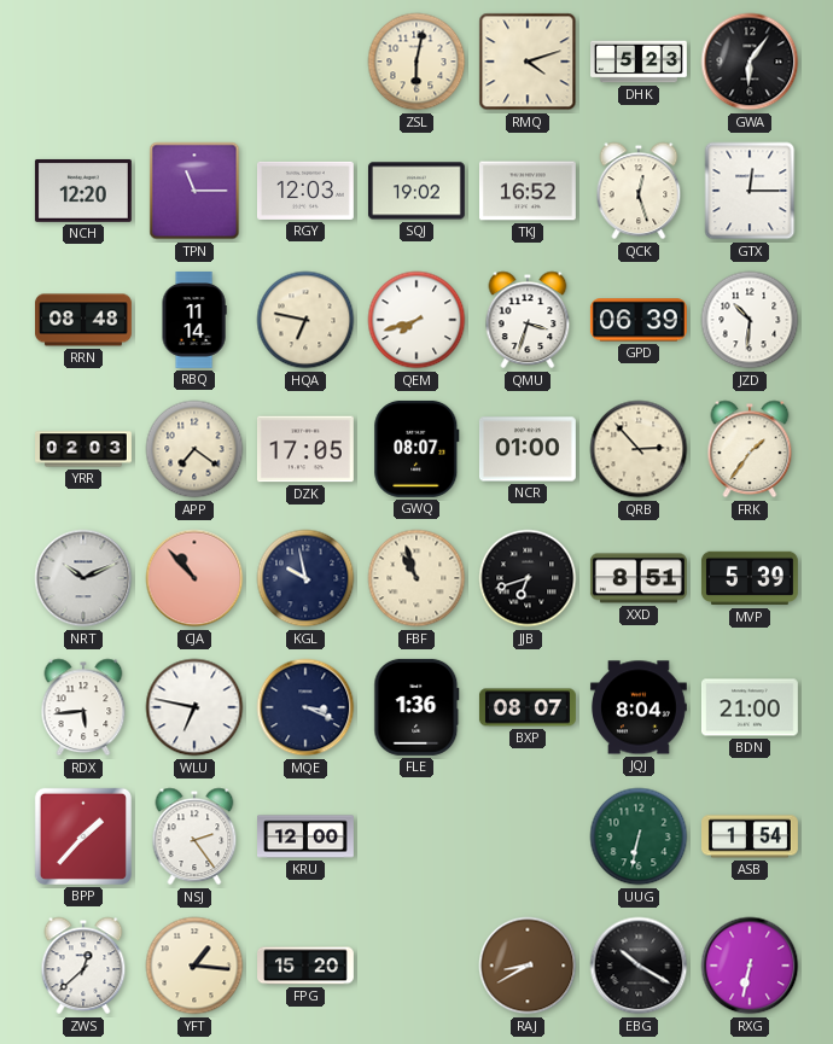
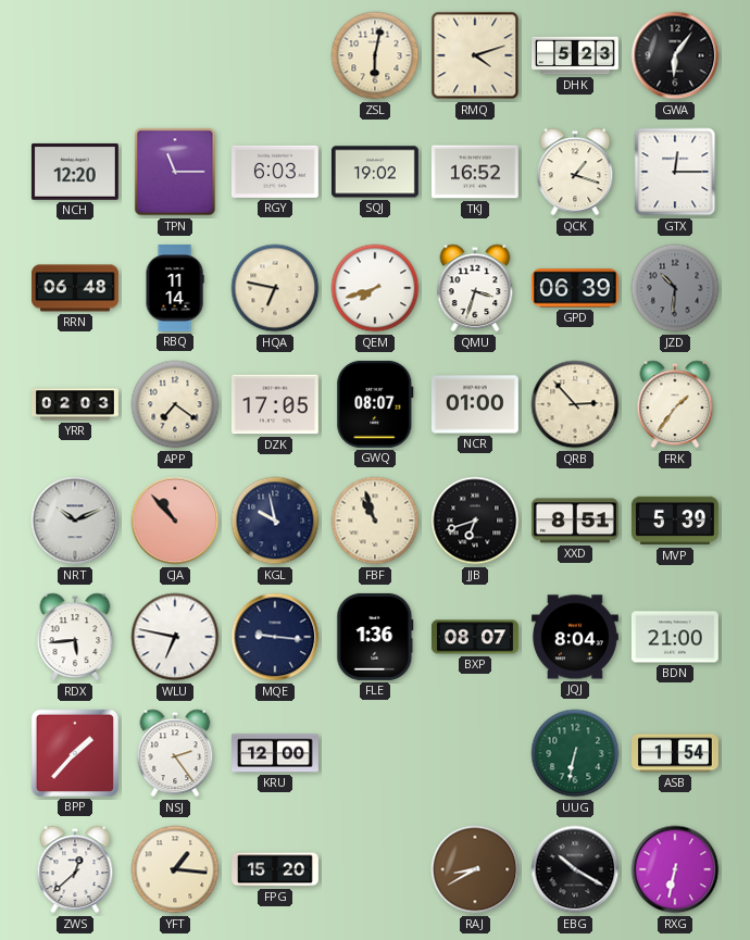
RGY: 12:03 -> 6:03 (275, 172)
QCK: 12:27 -> 1:18 (575, 172)
RRN: 08:48 -> 06:48 (76, 288)
JZD dial: white -> grey (675, 288)
MQE: 3:19 -> 9:16 (275, 637)
